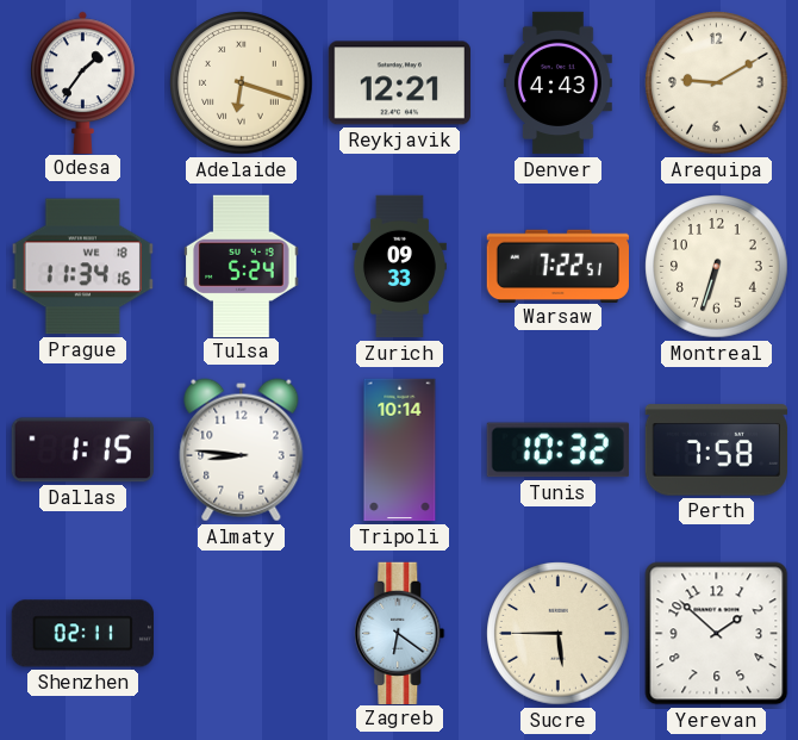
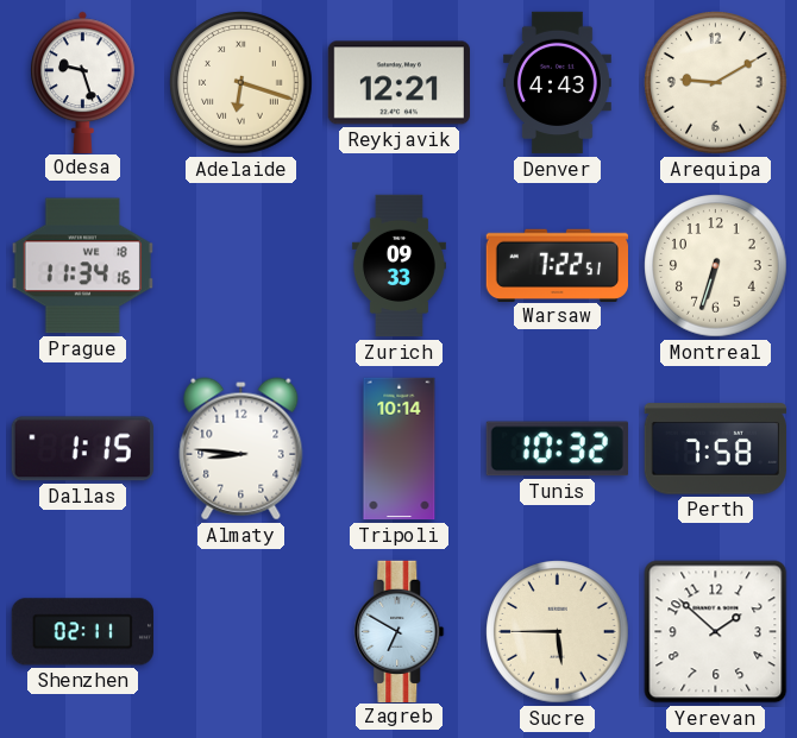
Odesa: 1:36 -> 9:27 (83, 82)
Tulsa: 5:24 -> none (242, 266)
Zagreb: 6:21 -> 6:50 (400, 631)
